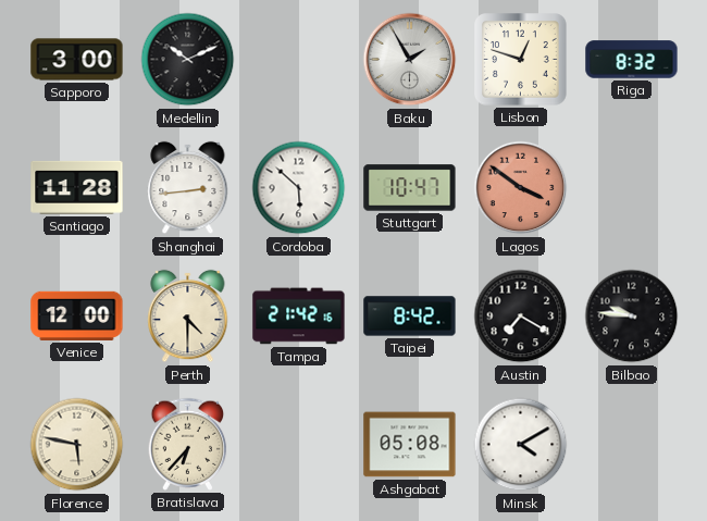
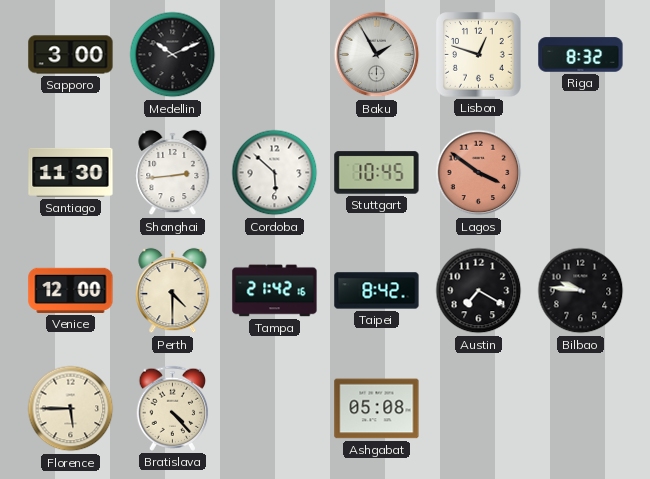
Santiago: 11:28 -> 11:30 (71, 172)
Stuttgart: 10:47 -> 10:45 (377, 173)
Florence: 5:47 -> 5:45 (71, 409)
Bratislava: 6:37 -> 4:23 (173, 408)
Minsk: 4:10 -> none (521, 445)
